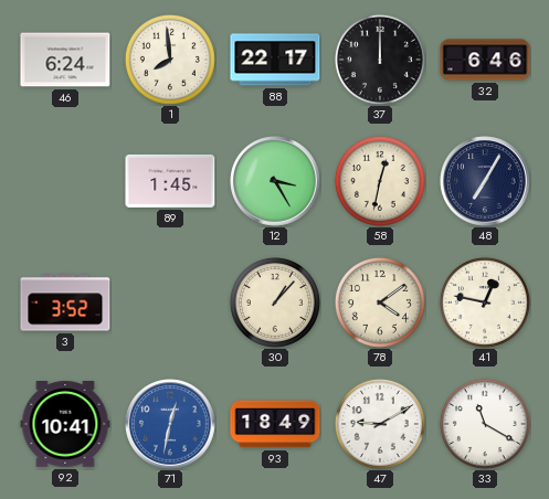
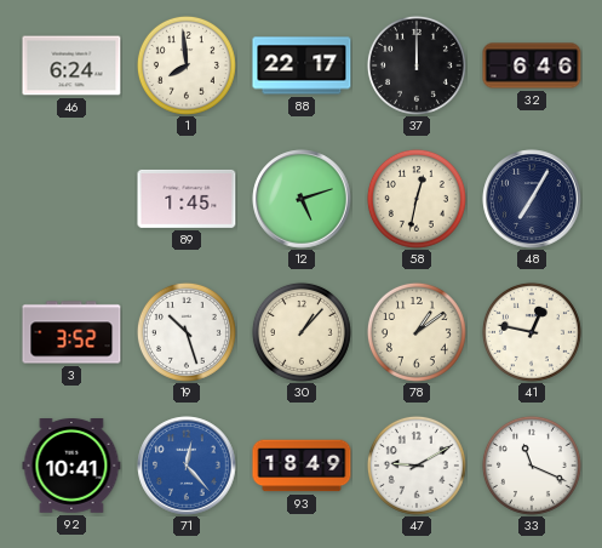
12: 3:25 -> 5:12 (302, 199)
19: none -> 10:27 (187, 332)
78: 4:09 -> 1:09 (417, 332)
71: 12:32 -> 12:23 (187, 466)
33: 11:20 -> 11:19 (532, 466)
